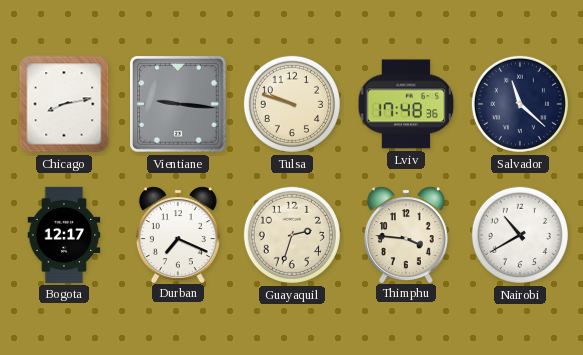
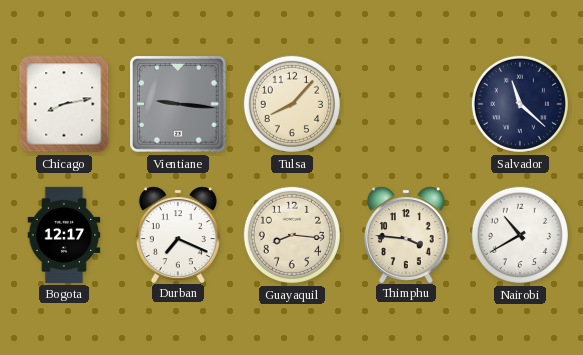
Tulsa: 9:48 -> 8:07 (292, 104)
Lviv: 17:48 -> none (406, 104)
Guayaquil: 2:33 -> 8:16 (292, 235)
